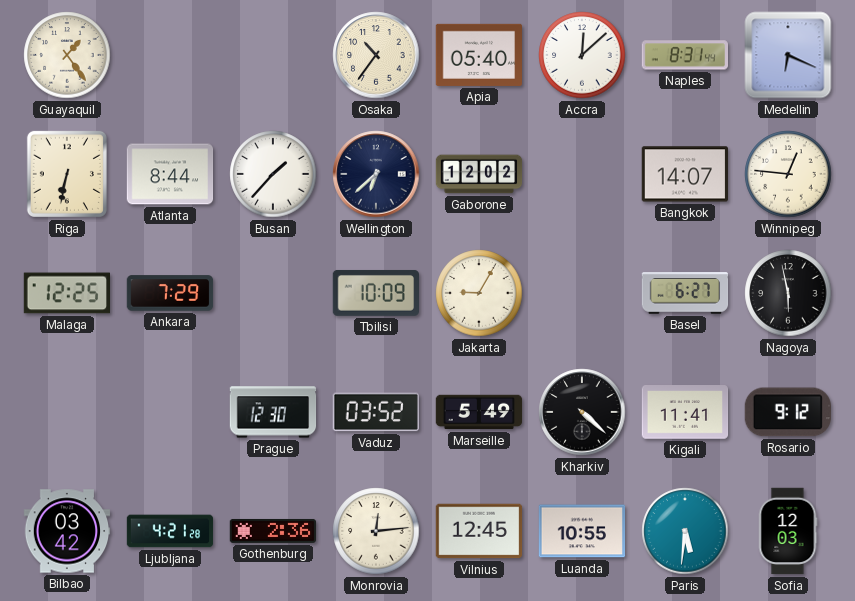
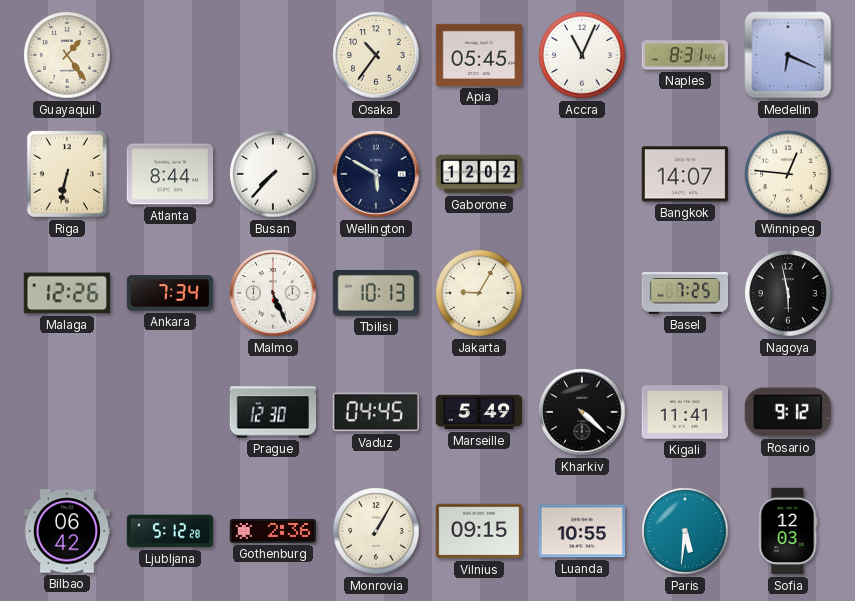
Apia: 05:40 -> 05:45 (479, 55)
Accra: 12:08 -> 11:04 (582, 55)
Busan: 1:37 -> 7:37 (273, 174)
Wellington: 6:38 -> 5:50 (376, 174)
Malaga: 12:25 -> 12:26 (66, 293)
Ankara: 7:29 -> 7:34 (170, 293)
Malmo: none -> 5:26 (273, 293)
Tbilisi: 10:09 -> 10:13 (375, 293)
Basel: 6:27 -> 7:25 (685, 293)
Vaduz: 03:52 -> 04:45 (375, 412)
Bilbao: 03:42 -> 06:42 (67, 531)
Ljubljana: 4:21 -> 5:12 (170, 531)
Monrovia: 12:14 -> 1:05 (376, 531)
Vilnius: 12:45 -> 09:15 (479, 531)
